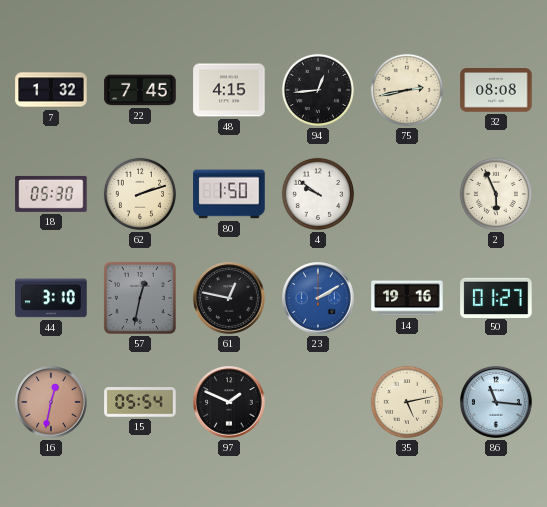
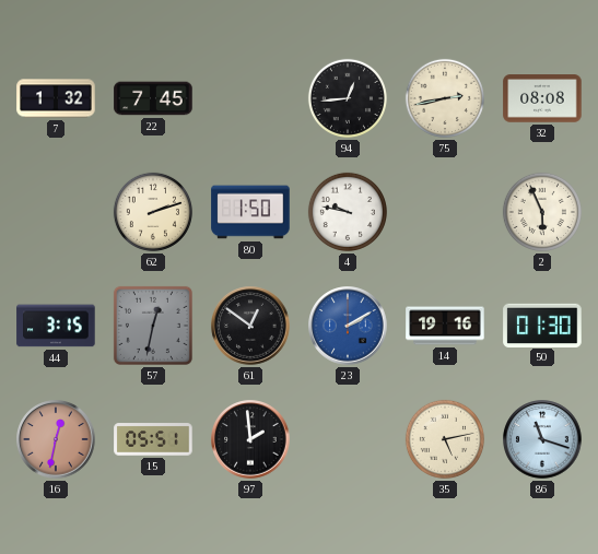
48: 4:15 -> none (229, 90)
18: 05:30 -> none (51, 194)
4: 9:51 -> 9:47 (348, 212)
44: 3:10 -> 3:15 (56, 326)
61: 12:47 -> 12:51 (250, 326)
50: 01:27 -> 01:30 (542, 325)
15: 05:54 -> 05:51 (153, 439)
97: 1:49 -> 1:59 (250, 439)
86: 11:16 -> 11:18 (542, 439)
